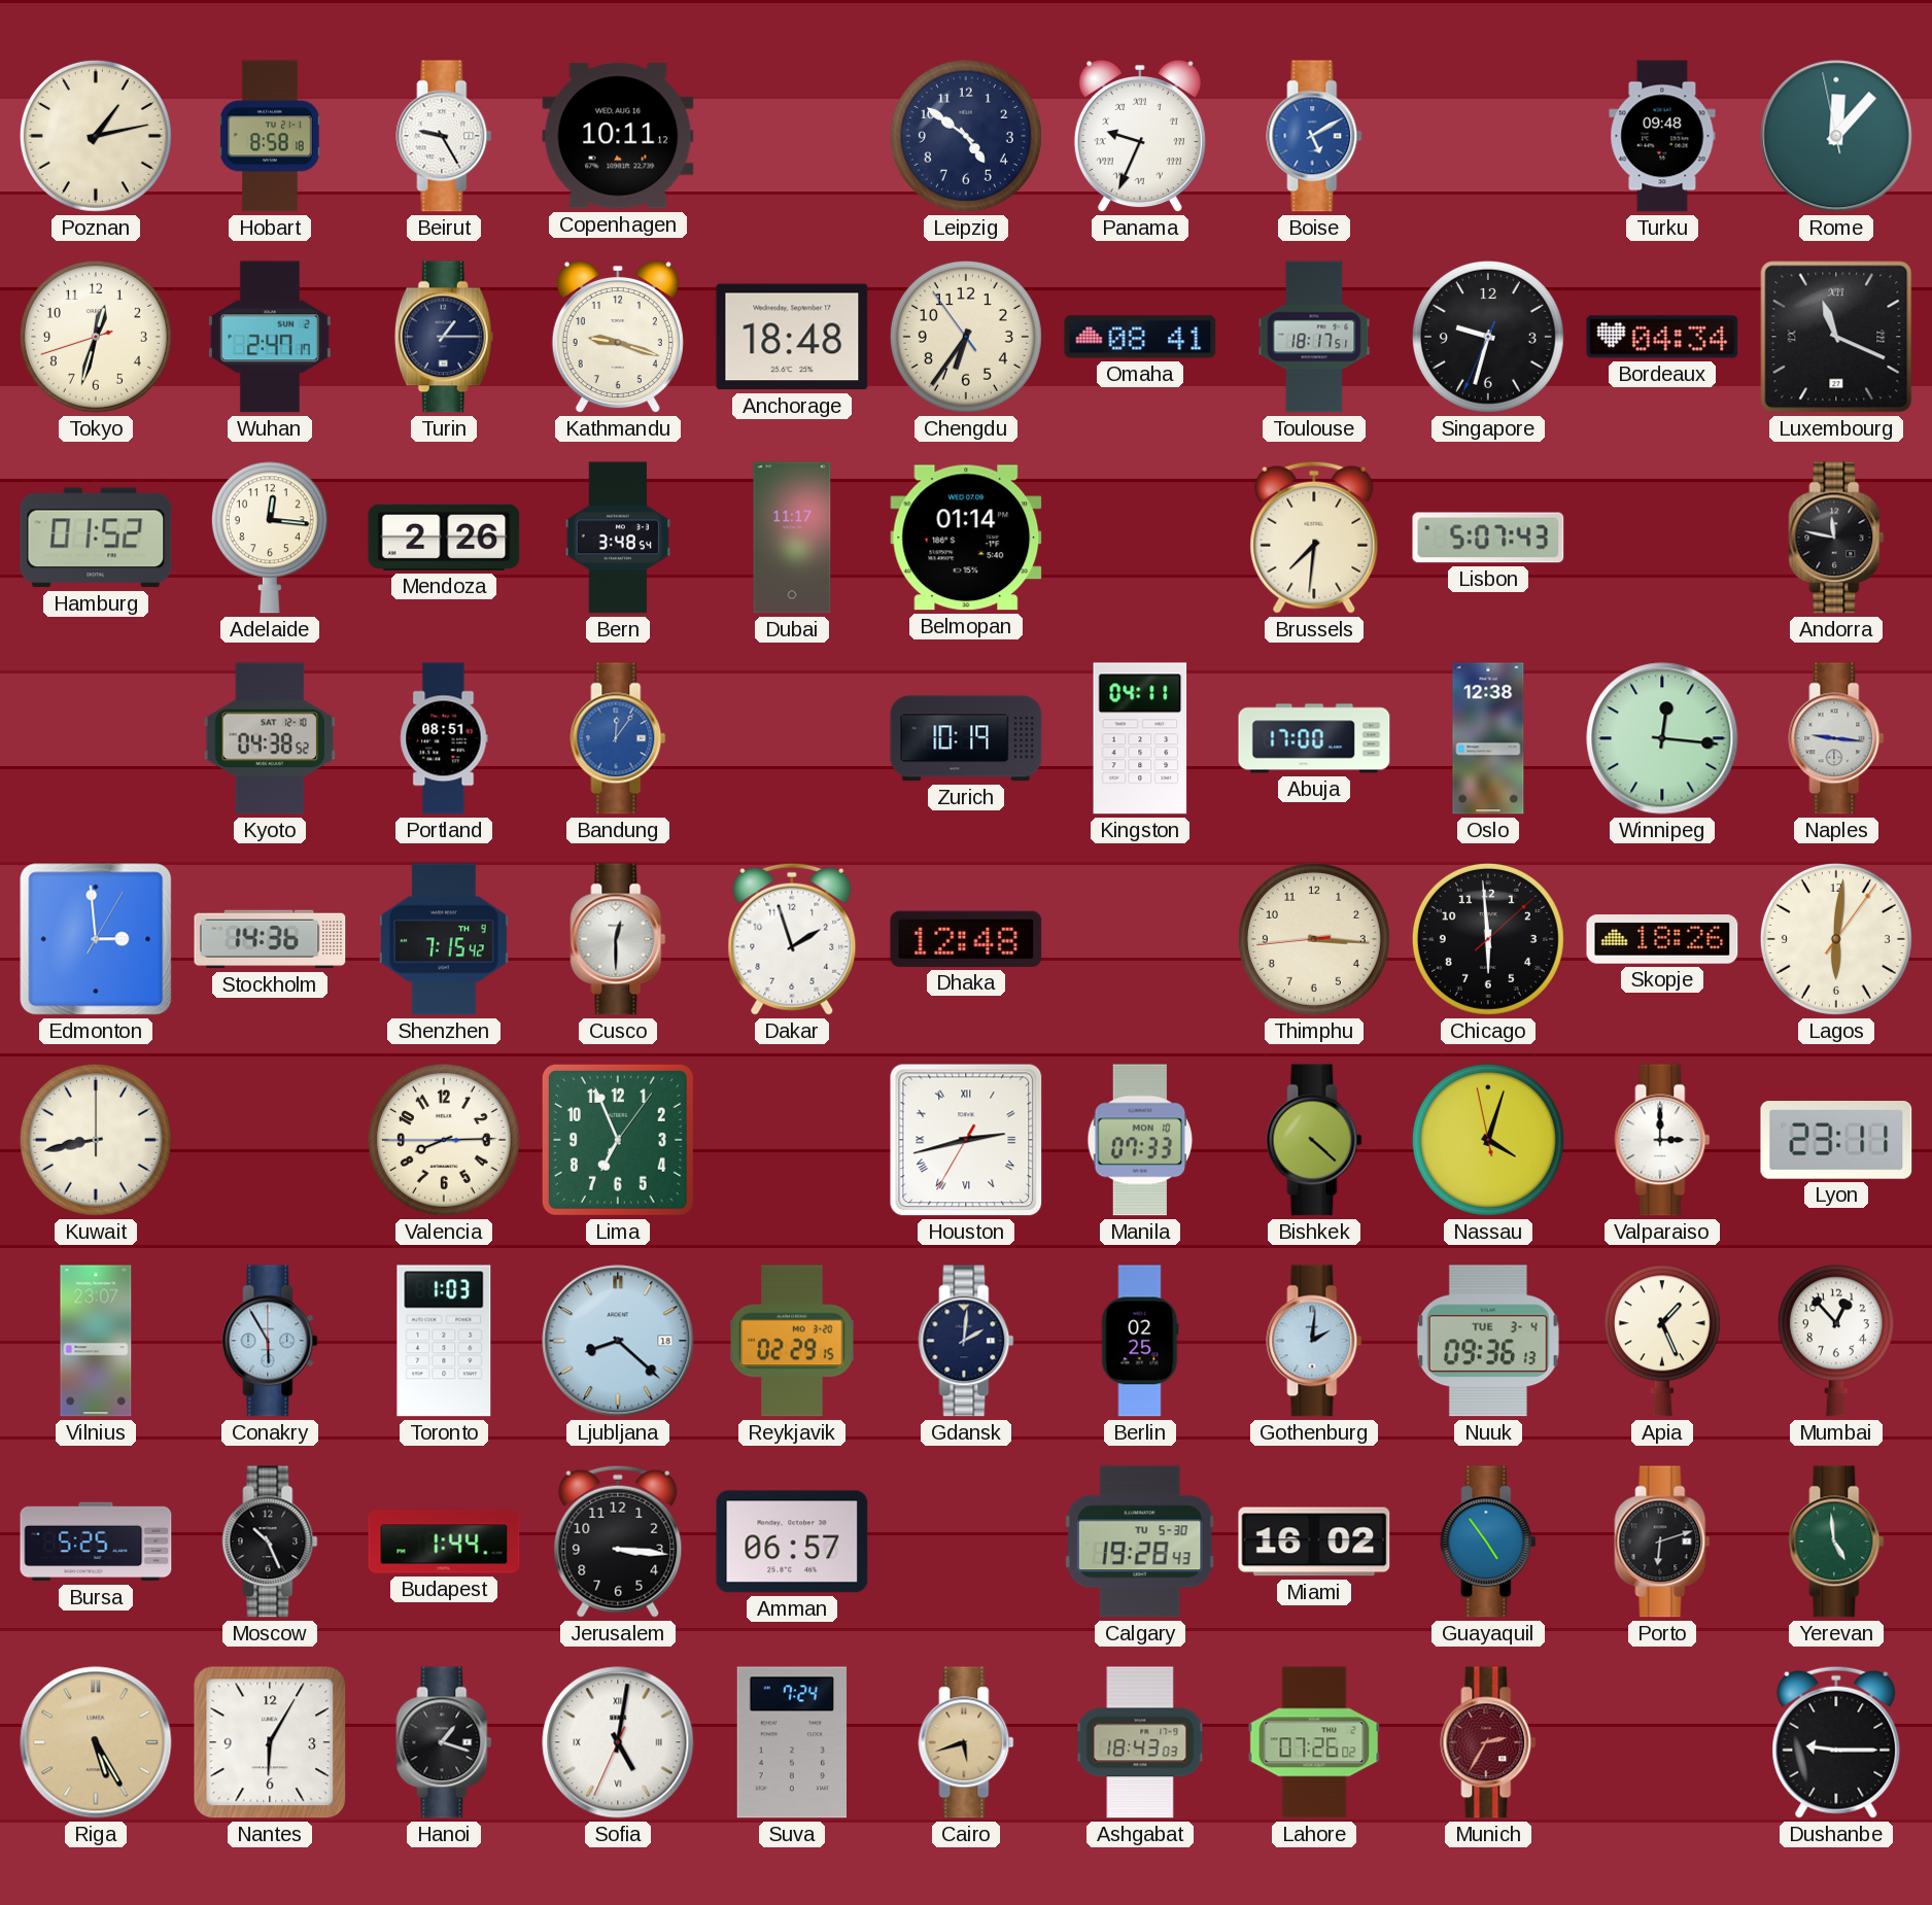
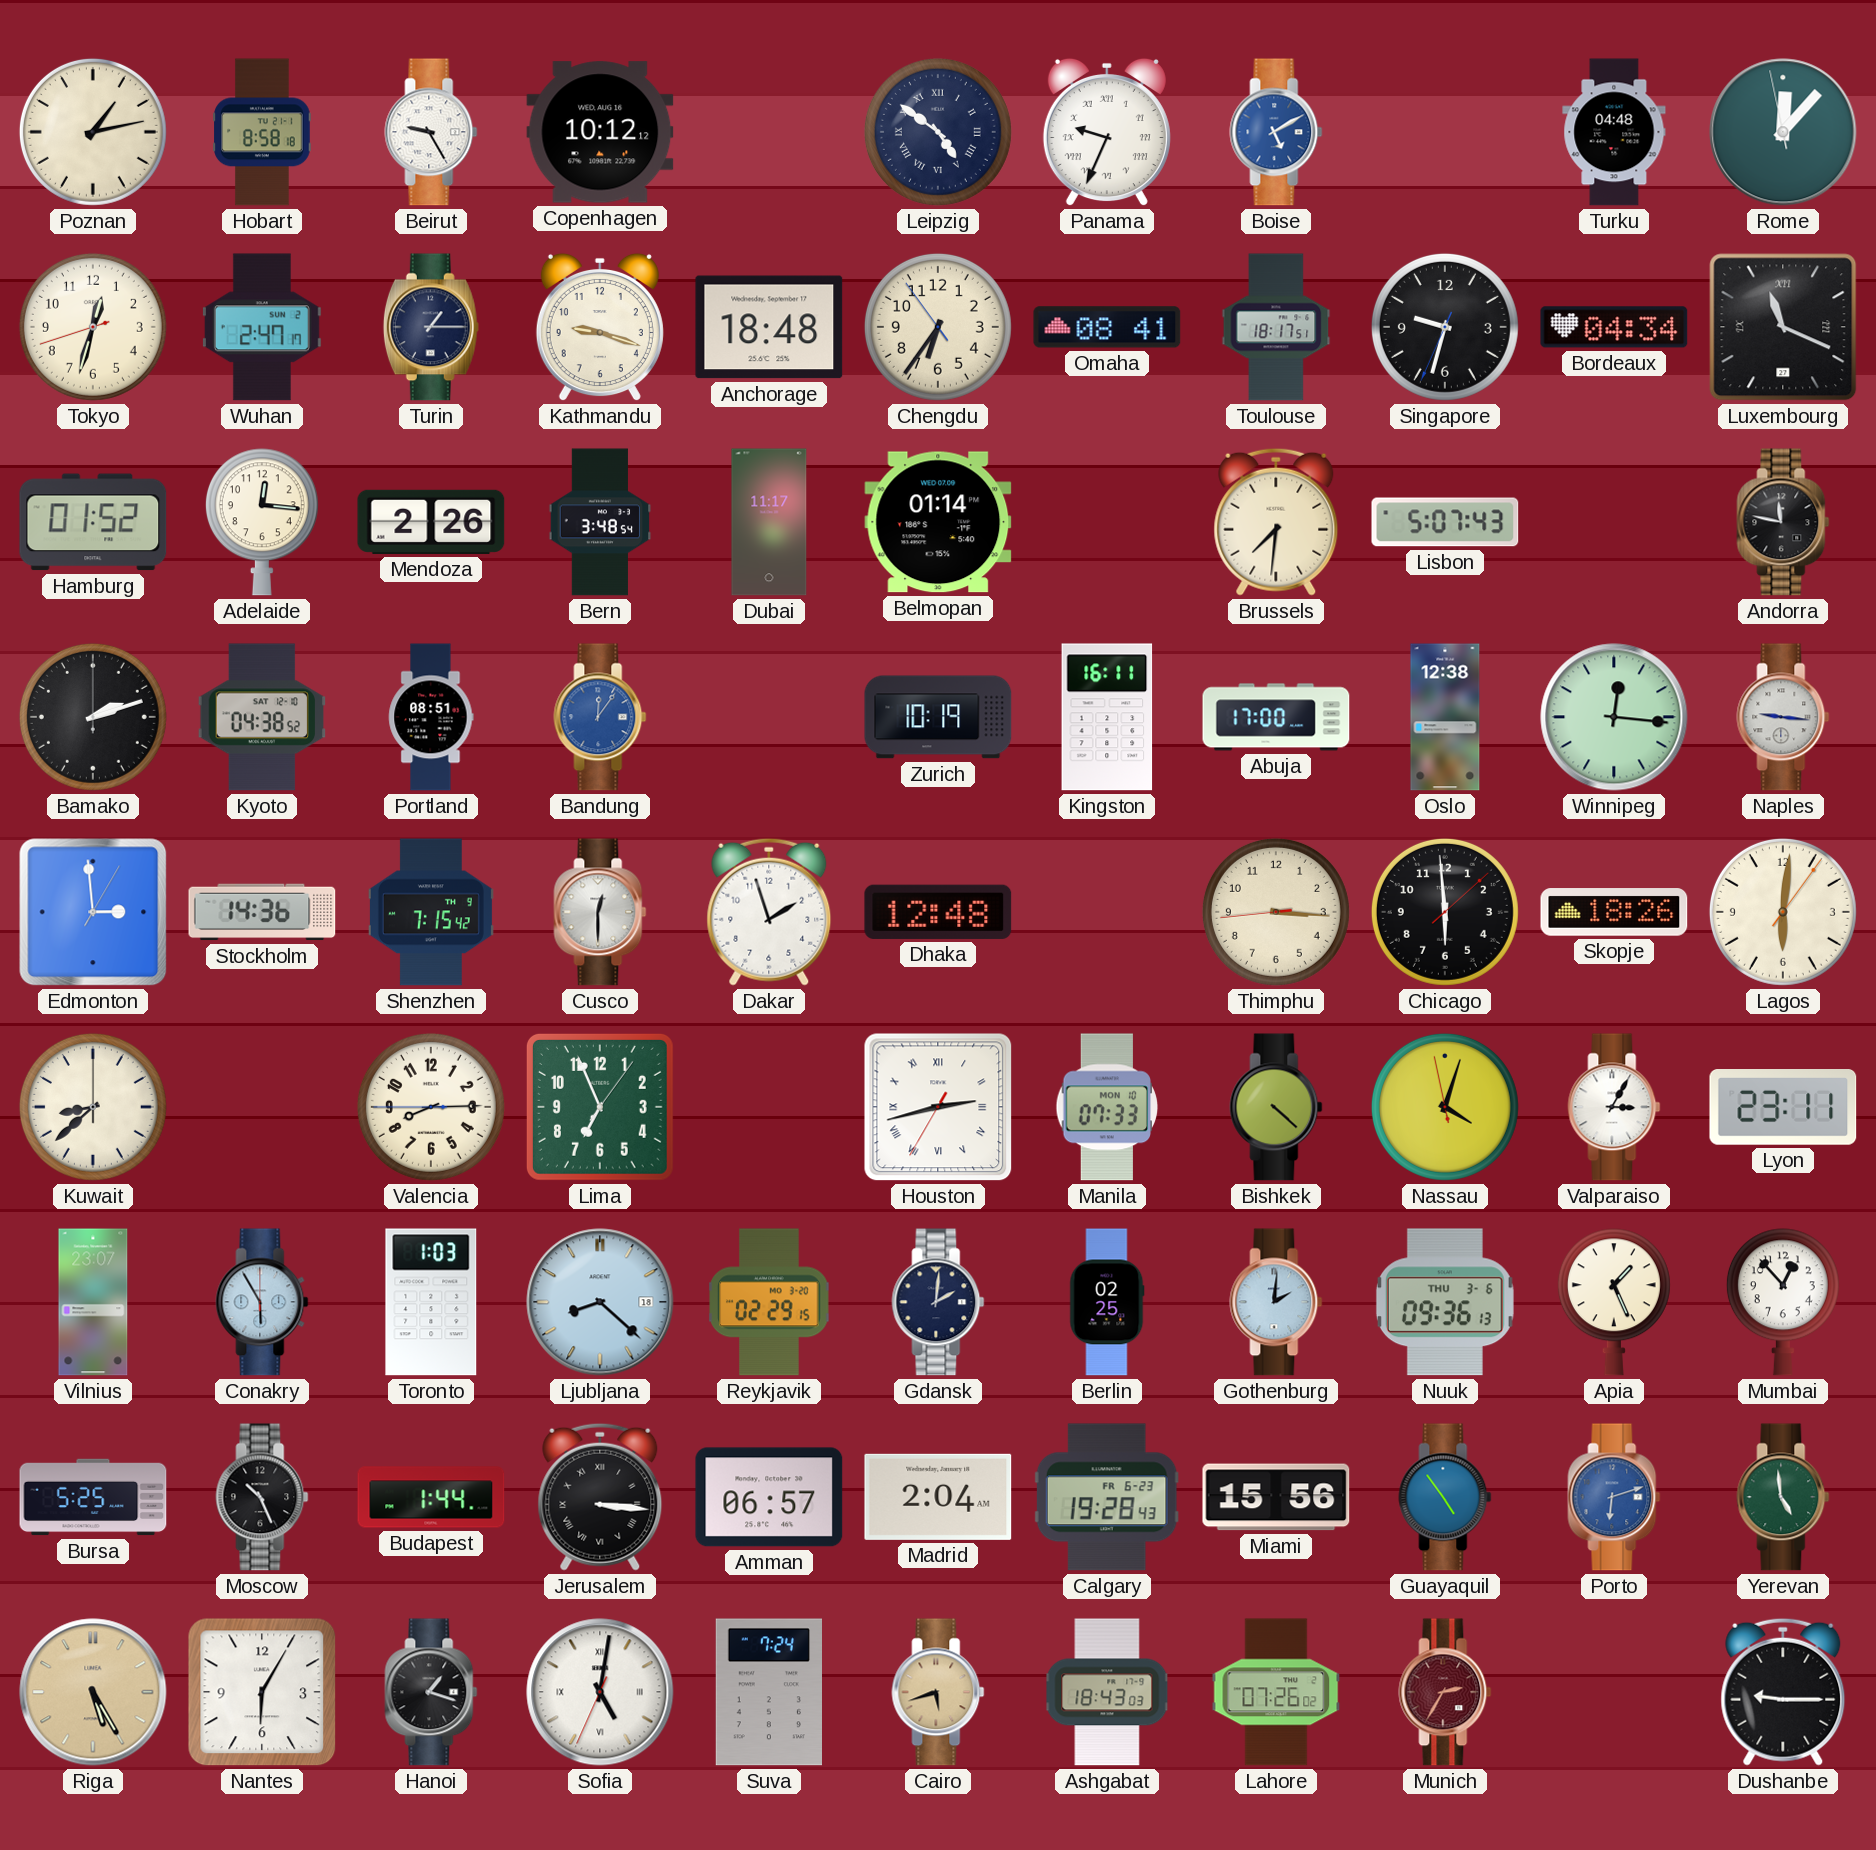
Copenhagen: 10:11 -> 10:12 (600, 132)
Leipzig numerals: Arabic -> Roman (938, 132)
Turku: 09:48 -> 04:48 (1614, 132)
Bamako: none -> 2:12 (93, 717)
Kingston: 04:11 -> 16:11 (1107, 717)
Kuwait: 8:43 -> 8:38 (93, 1107)
Valparaiso: 3:00 -> 3:05 (1614, 1107)
Nuuk date: TUE 3-4 -> THU 3-6 (1445, 1302)
Jerusalem numerals: Arabic -> Roman (600, 1497)
Madrid: none -> 2:04 (938, 1497)
Calgary date: TU 5-30 -> FR 6-23 (1107, 1497)
Miami: 16:02 -> 15:56 (1276, 1497)
Porto dial: black -> blue (1614, 1497)
